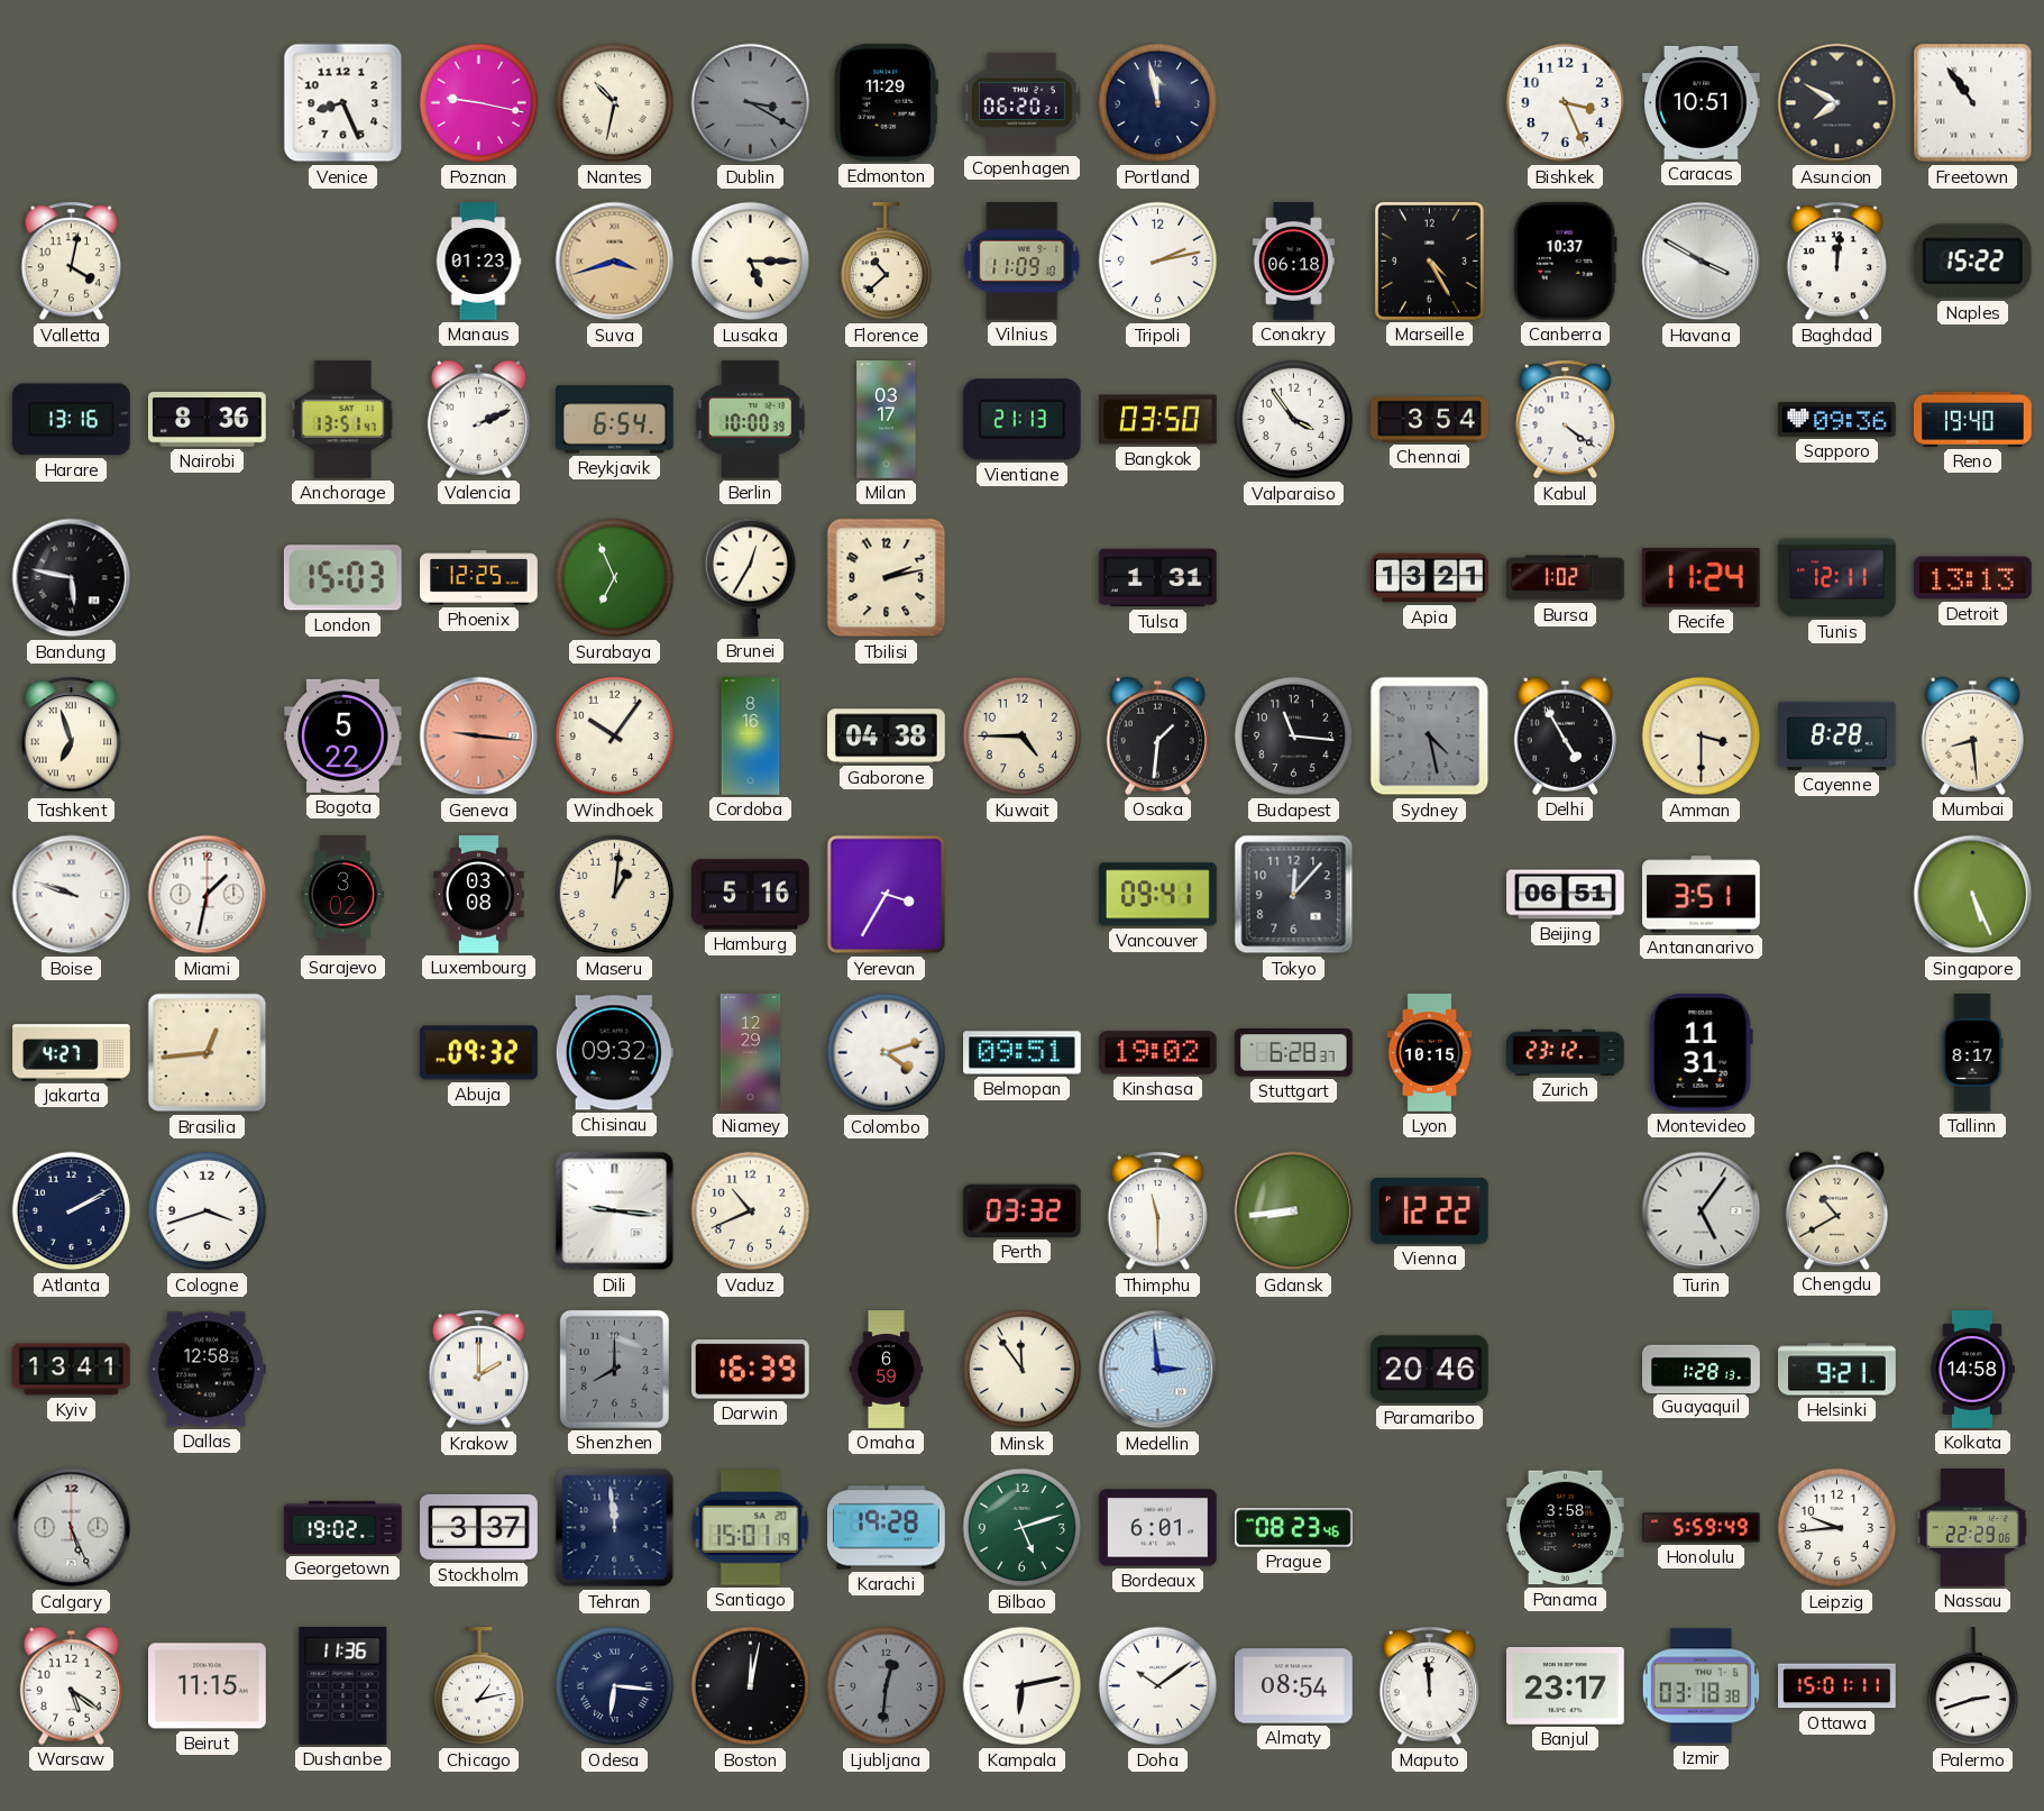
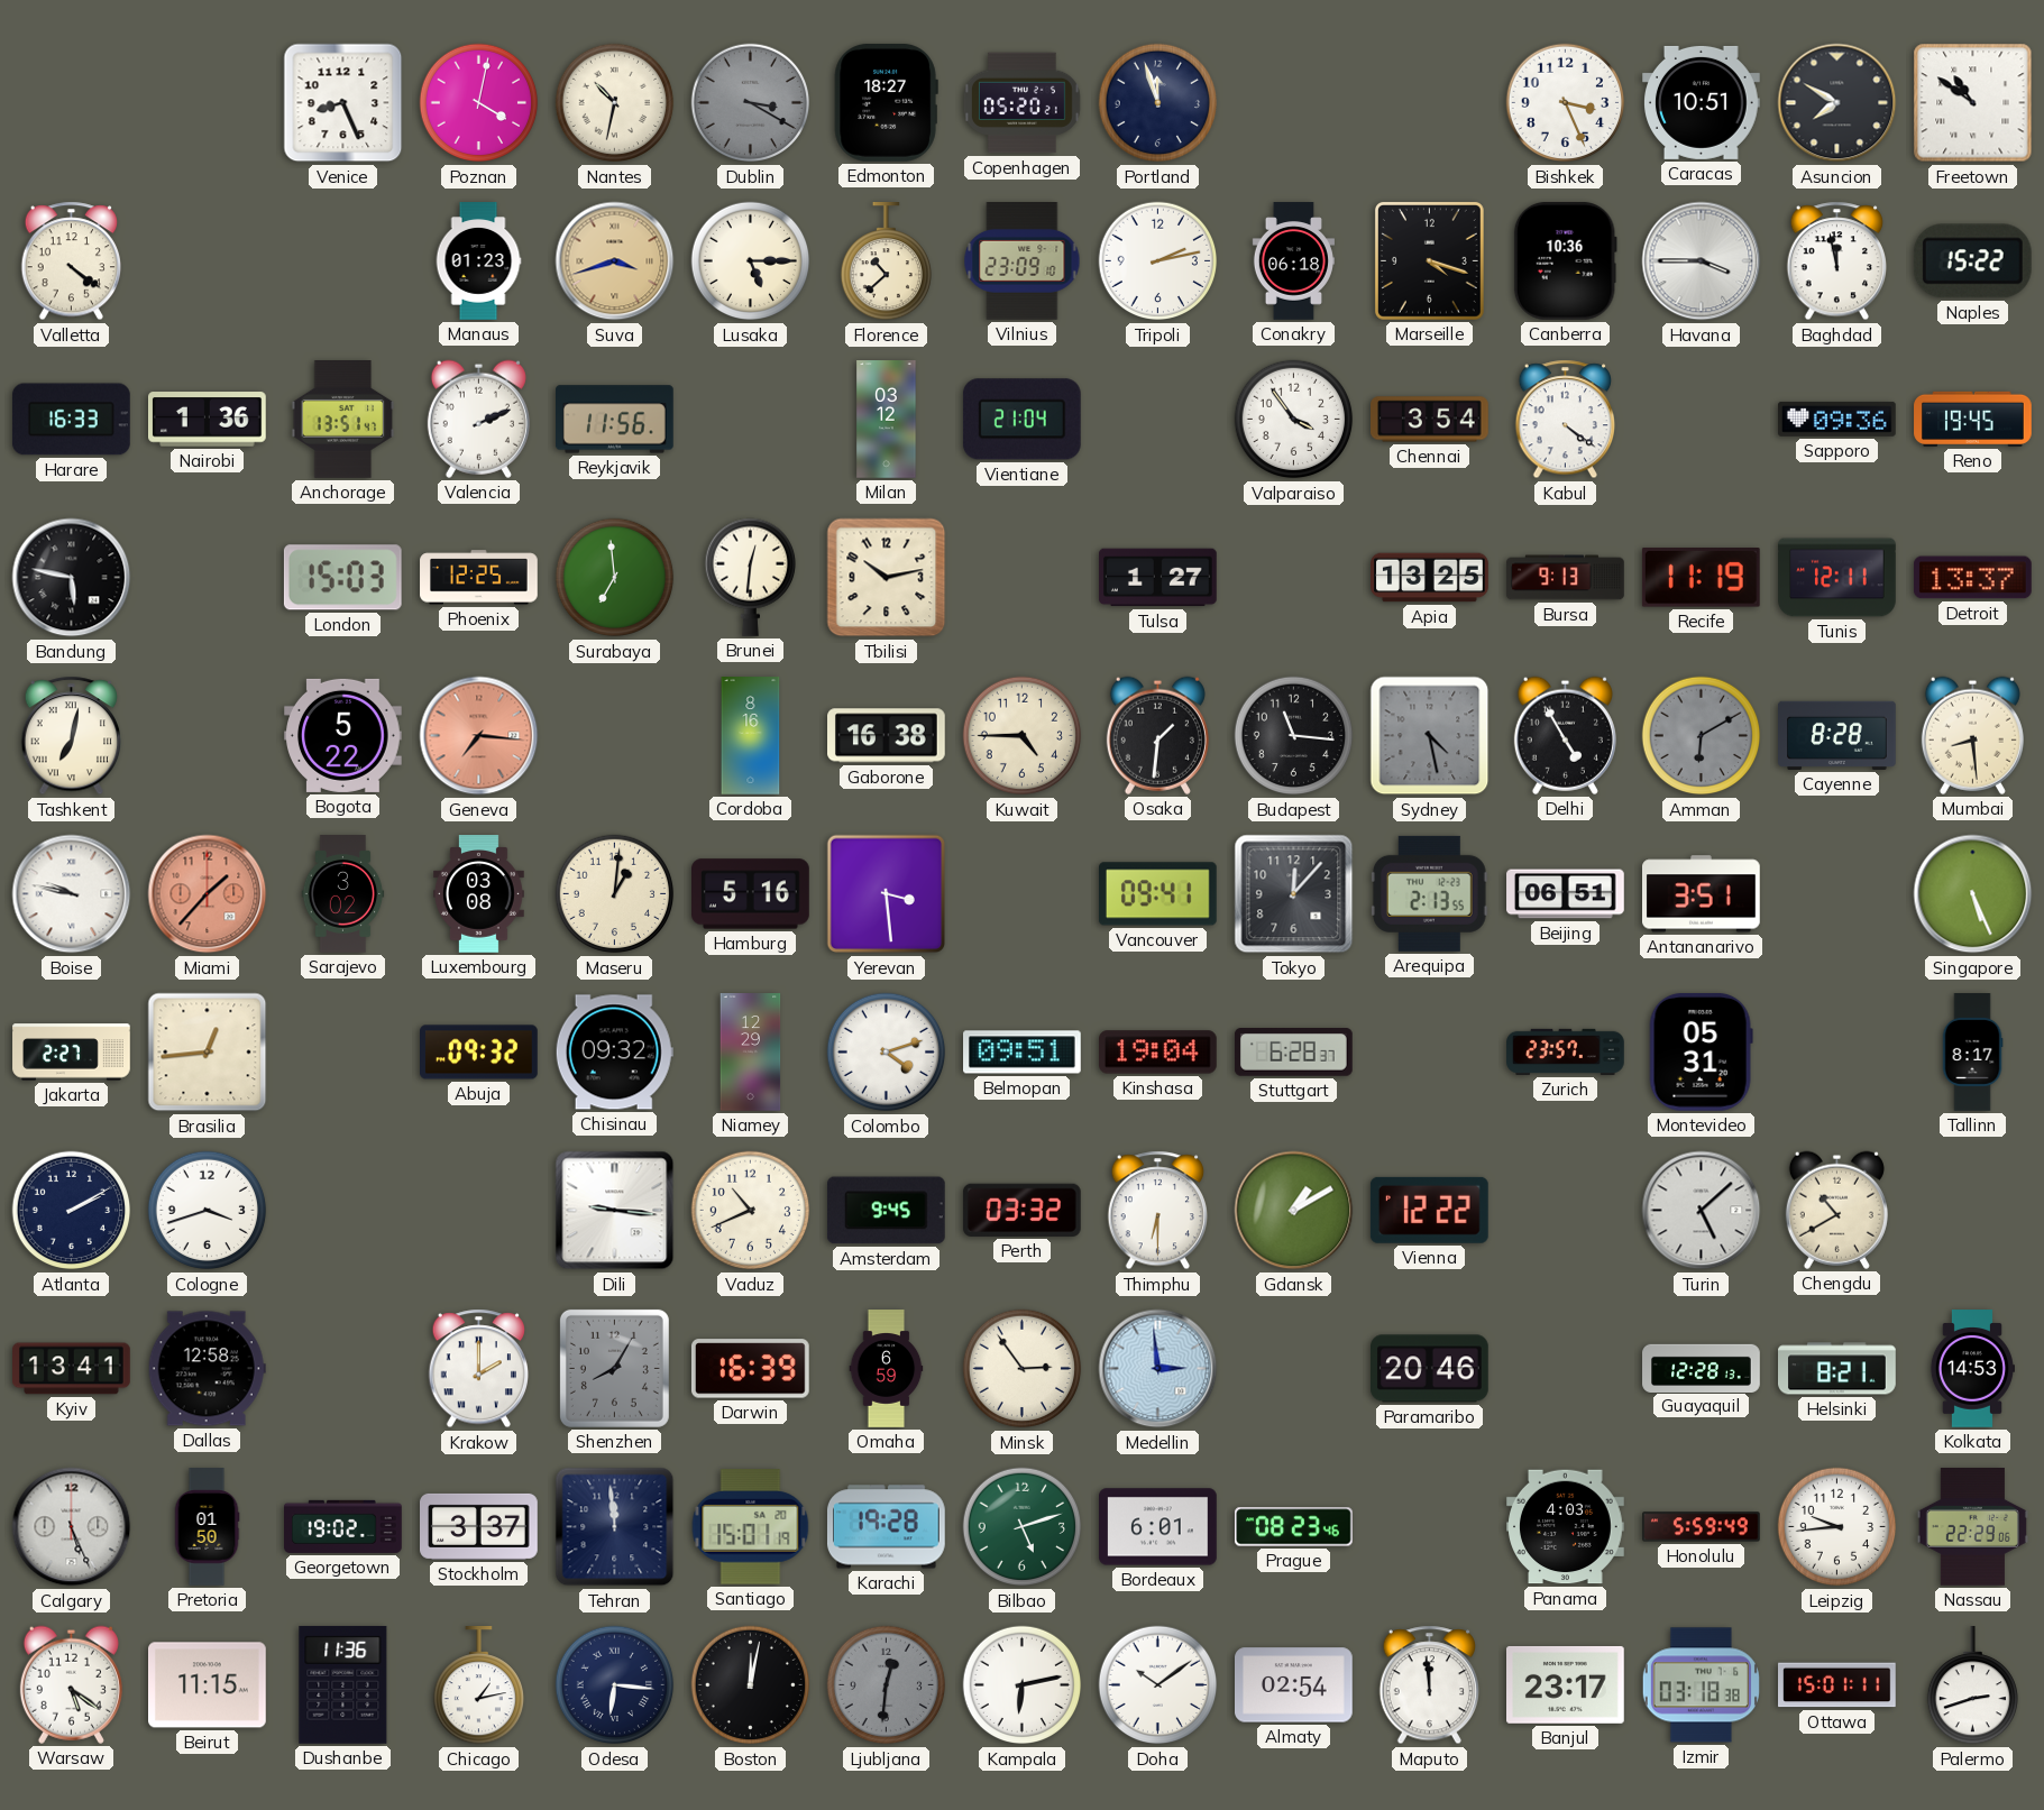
Poznan: 9:17 -> 4:02 (479, 103)
Edmonton: 11:29 -> 18:27 (886, 102)
Copenhagen: 06:20 -> 05:20 (1021, 103)
Portland: 11:58 -> 11:57 (1158, 103)
Freetown: 10:54 -> 10:51 (1973, 103)
Valletta: 4:02 -> 4:21 (72, 261)
Vilnius: 11:09 -> 23:09 (1023, 261)
Marseille: 4:25 -> 4:18 (1429, 260)
Canberra: 10:37 -> 10:36 (1565, 260)
Havana: 3:50 -> 3:45 (1702, 261)
Baghdad: 12:01 -> 11:58 (1837, 261)
Harare: 13:16 -> 16:33 (72, 420)
Nairobi: 8:36 -> 1:36 (208, 420)
Reykjavik: 6:54 -> 11:56 (615, 420)
Berlin: 10:00 -> none (751, 420)
Milan: 03:17 -> 03:12 (887, 420)
Vientiane: 21:13 -> 21:04 (1021, 420)
Bangkok: 03:50 -> none (1158, 420)
Reno: 19:40 -> 19:45 (1973, 419)
Surabaya: 6:56 -> 6:59 (615, 578)
Brunei: 12:35 -> 12:31 (750, 577)
Tbilisi: 2:13 -> 10:13 (887, 578)
Tulsa: 1:31 -> 1:27 (1158, 578)
Apia: 13:21 -> 13:25 (1430, 578)
Bursa: 1:02 -> 9:13 (1566, 578)
Recife: 11:24 -> 11:19 (1701, 578)
Detroit: 13:13 -> 13:37 (1972, 578)
Tashkent: 6:57 -> 7:02 (72, 736)
Geneva: 9:16 -> 7:16 (479, 736)
Windhoek: 10:06 -> none (615, 737)
Gaborone: 04:38 -> 16:38 (887, 736)
Amman: 3:30 -> 6:10 (1702, 736)
Amman dial: cream -> grey (1702, 736)
Boise: 9:48 -> 9:47 (72, 894)
Miami: 1:32 -> 1:37 (208, 894)
Miami dial: white -> salmon (208, 894)
Yerevan: 3:35 -> 3:29 (887, 894)
Arequipa: none -> 2:13 (1429, 893)
Jakarta: 4:27 -> 2:27 (72, 1053)
Kinshasa: 19:02 -> 19:04 (1158, 1053)
Lyon: 10:15 -> none (1430, 1053)
Zurich: 23:12 -> 23:57 (1566, 1051)
Montevideo: 11:31 -> 05:31 (1701, 1051)
Amsterdam: none -> 9:45 (886, 1211)
Thimphu: 11:30 -> 6:30 (1158, 1211)
Gdansk: 8:44 -> 1:10 (1294, 1211)
Turin: 5:06 -> 5:08 (1702, 1211)
Shenzhen: 8:00 -> 8:05 (614, 1368)
Minsk: 11:54 -> 2:54 (1023, 1369)
Guayaquil: 1:28 -> 12:28 (1702, 1368)
Helsinki: 9:21 -> 8:21 (1837, 1369)
Kolkata: 14:58 -> 14:53 (1972, 1369)
Pretoria: none -> 01:50 (207, 1527)
Panama: 3:58 -> 4:03 (1566, 1527)
Almaty: 08:54 -> 02:54 (1294, 1685)
